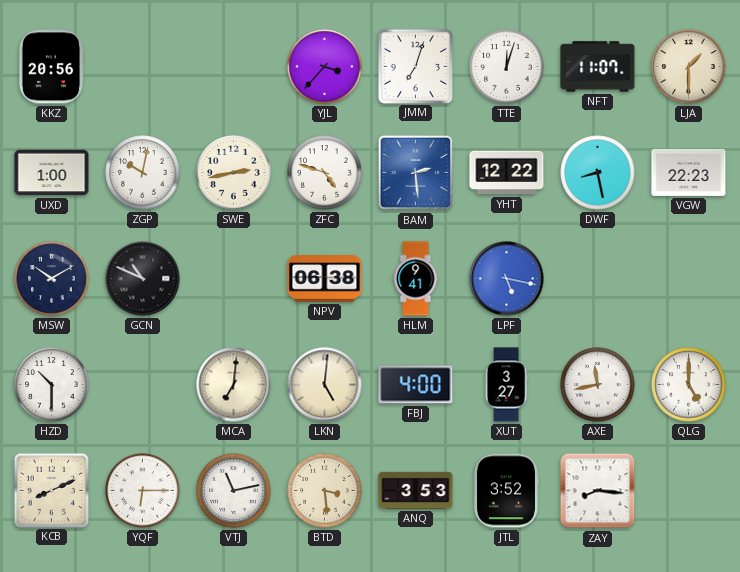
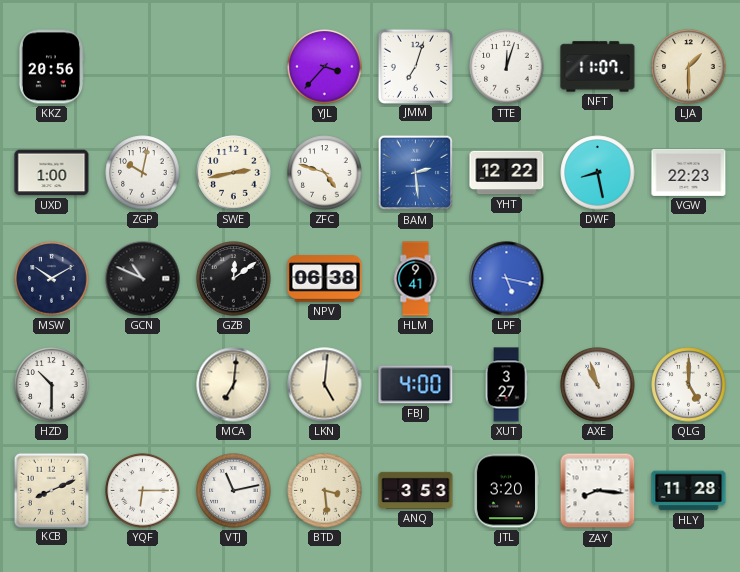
GZB: none -> 12:09 (234, 279)
AXE: 11:43 -> 10:57 (598, 385)
JTL: 3:52 -> 3:20 (506, 491)
HLY: none -> 11:28 (689, 491)
